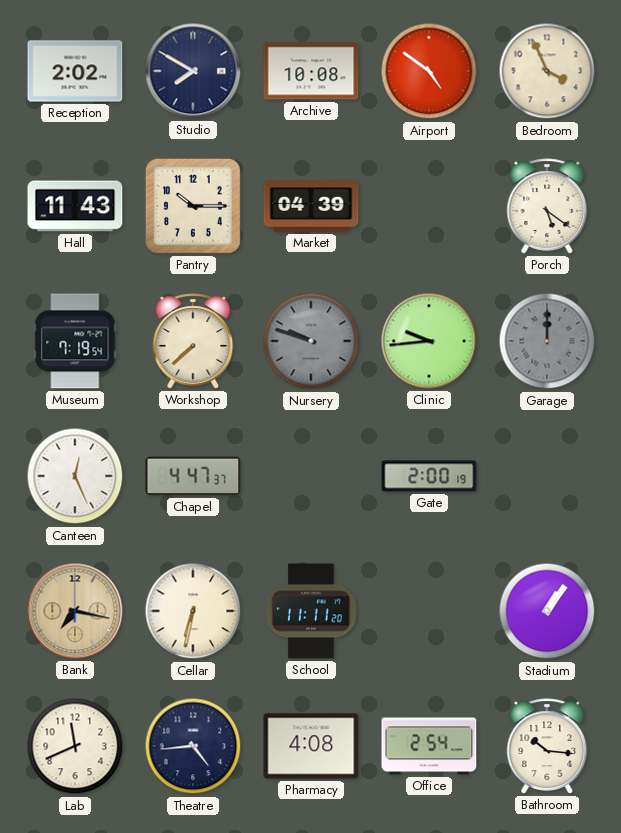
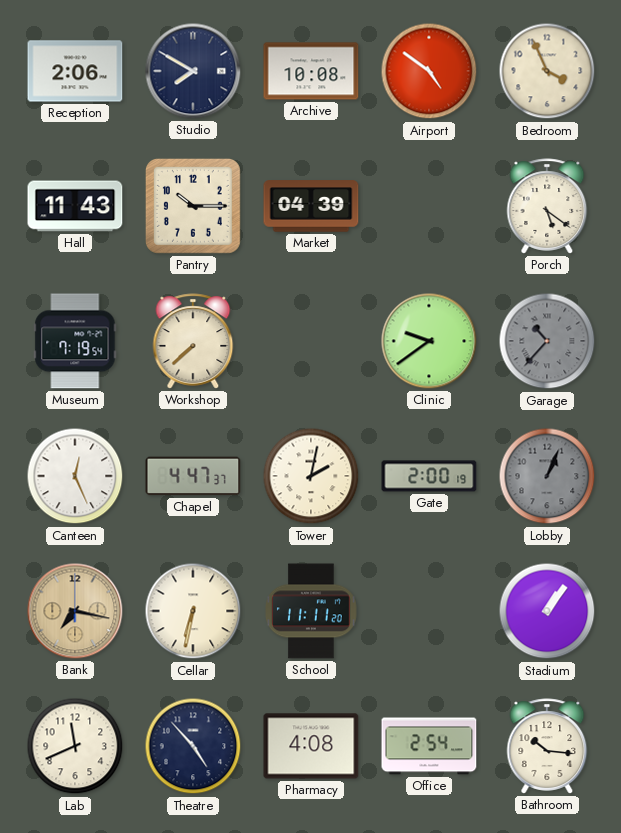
Reception: 2:02 -> 2:06 (75, 71)
Nursery: 9:48 -> none (311, 341)
Clinic: 9:44 -> 9:39 (429, 341)
Garage: 12:00 -> 10:37 (547, 341)
Tower: none -> 2:02 (311, 476)
Lobby: none -> 1:04 (547, 476)
Theatre: 4:44 -> 4:53 (193, 746)
